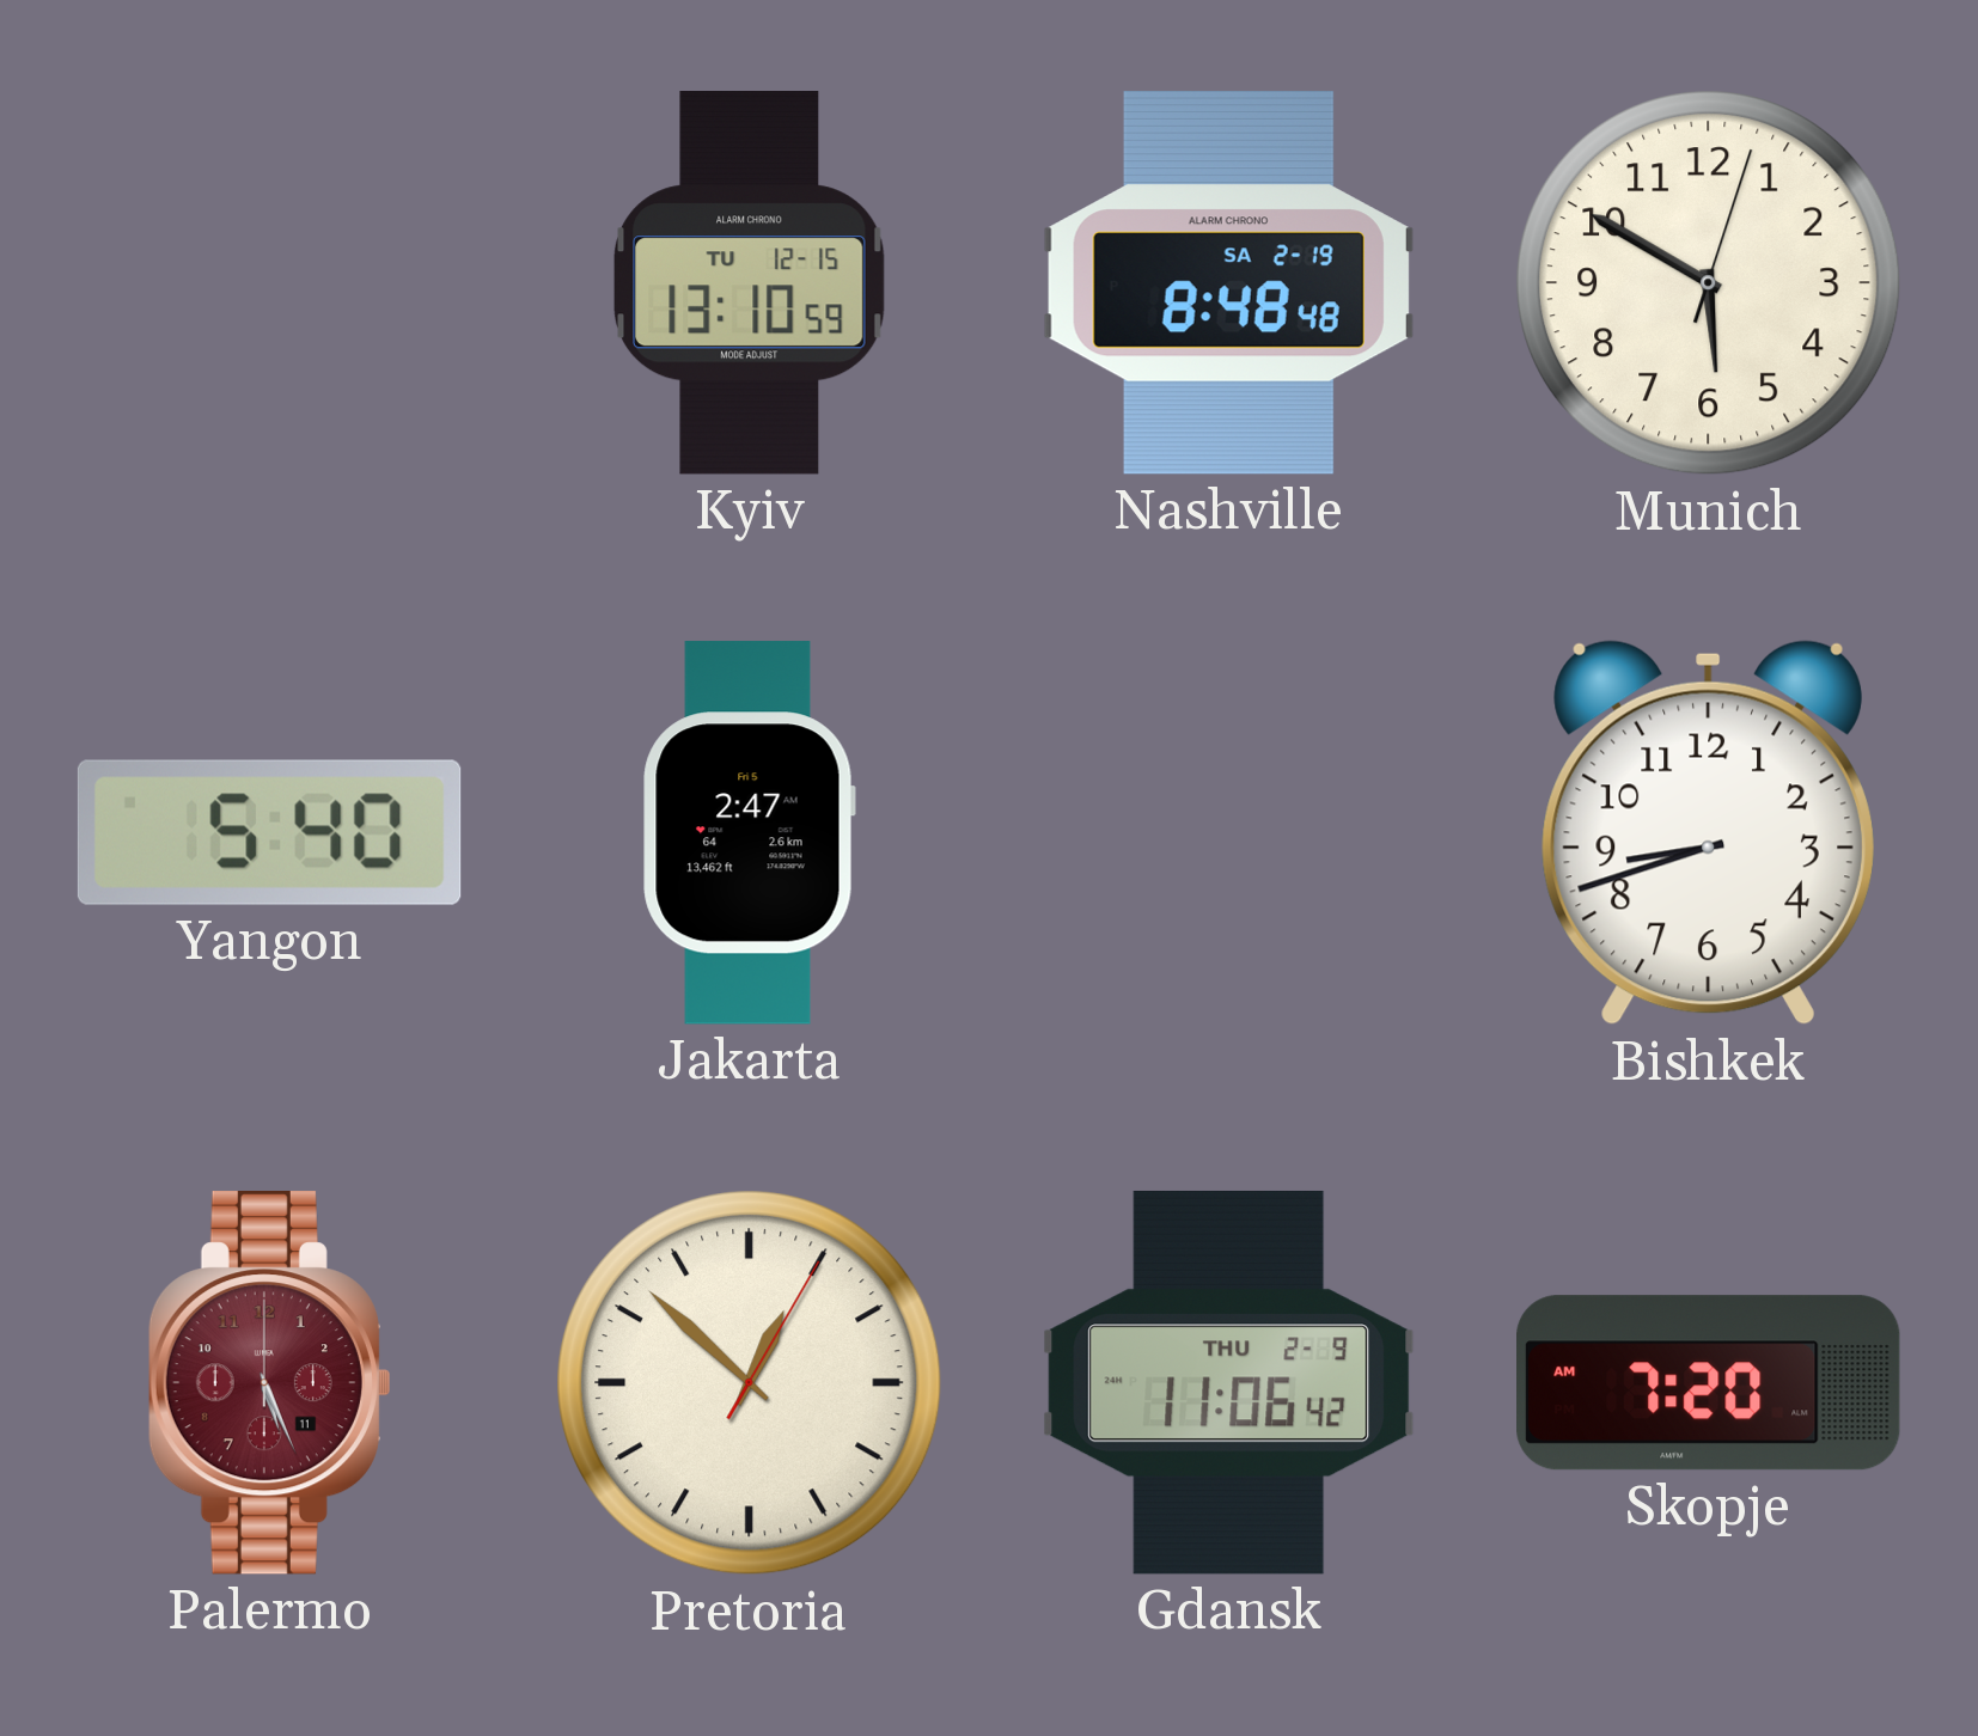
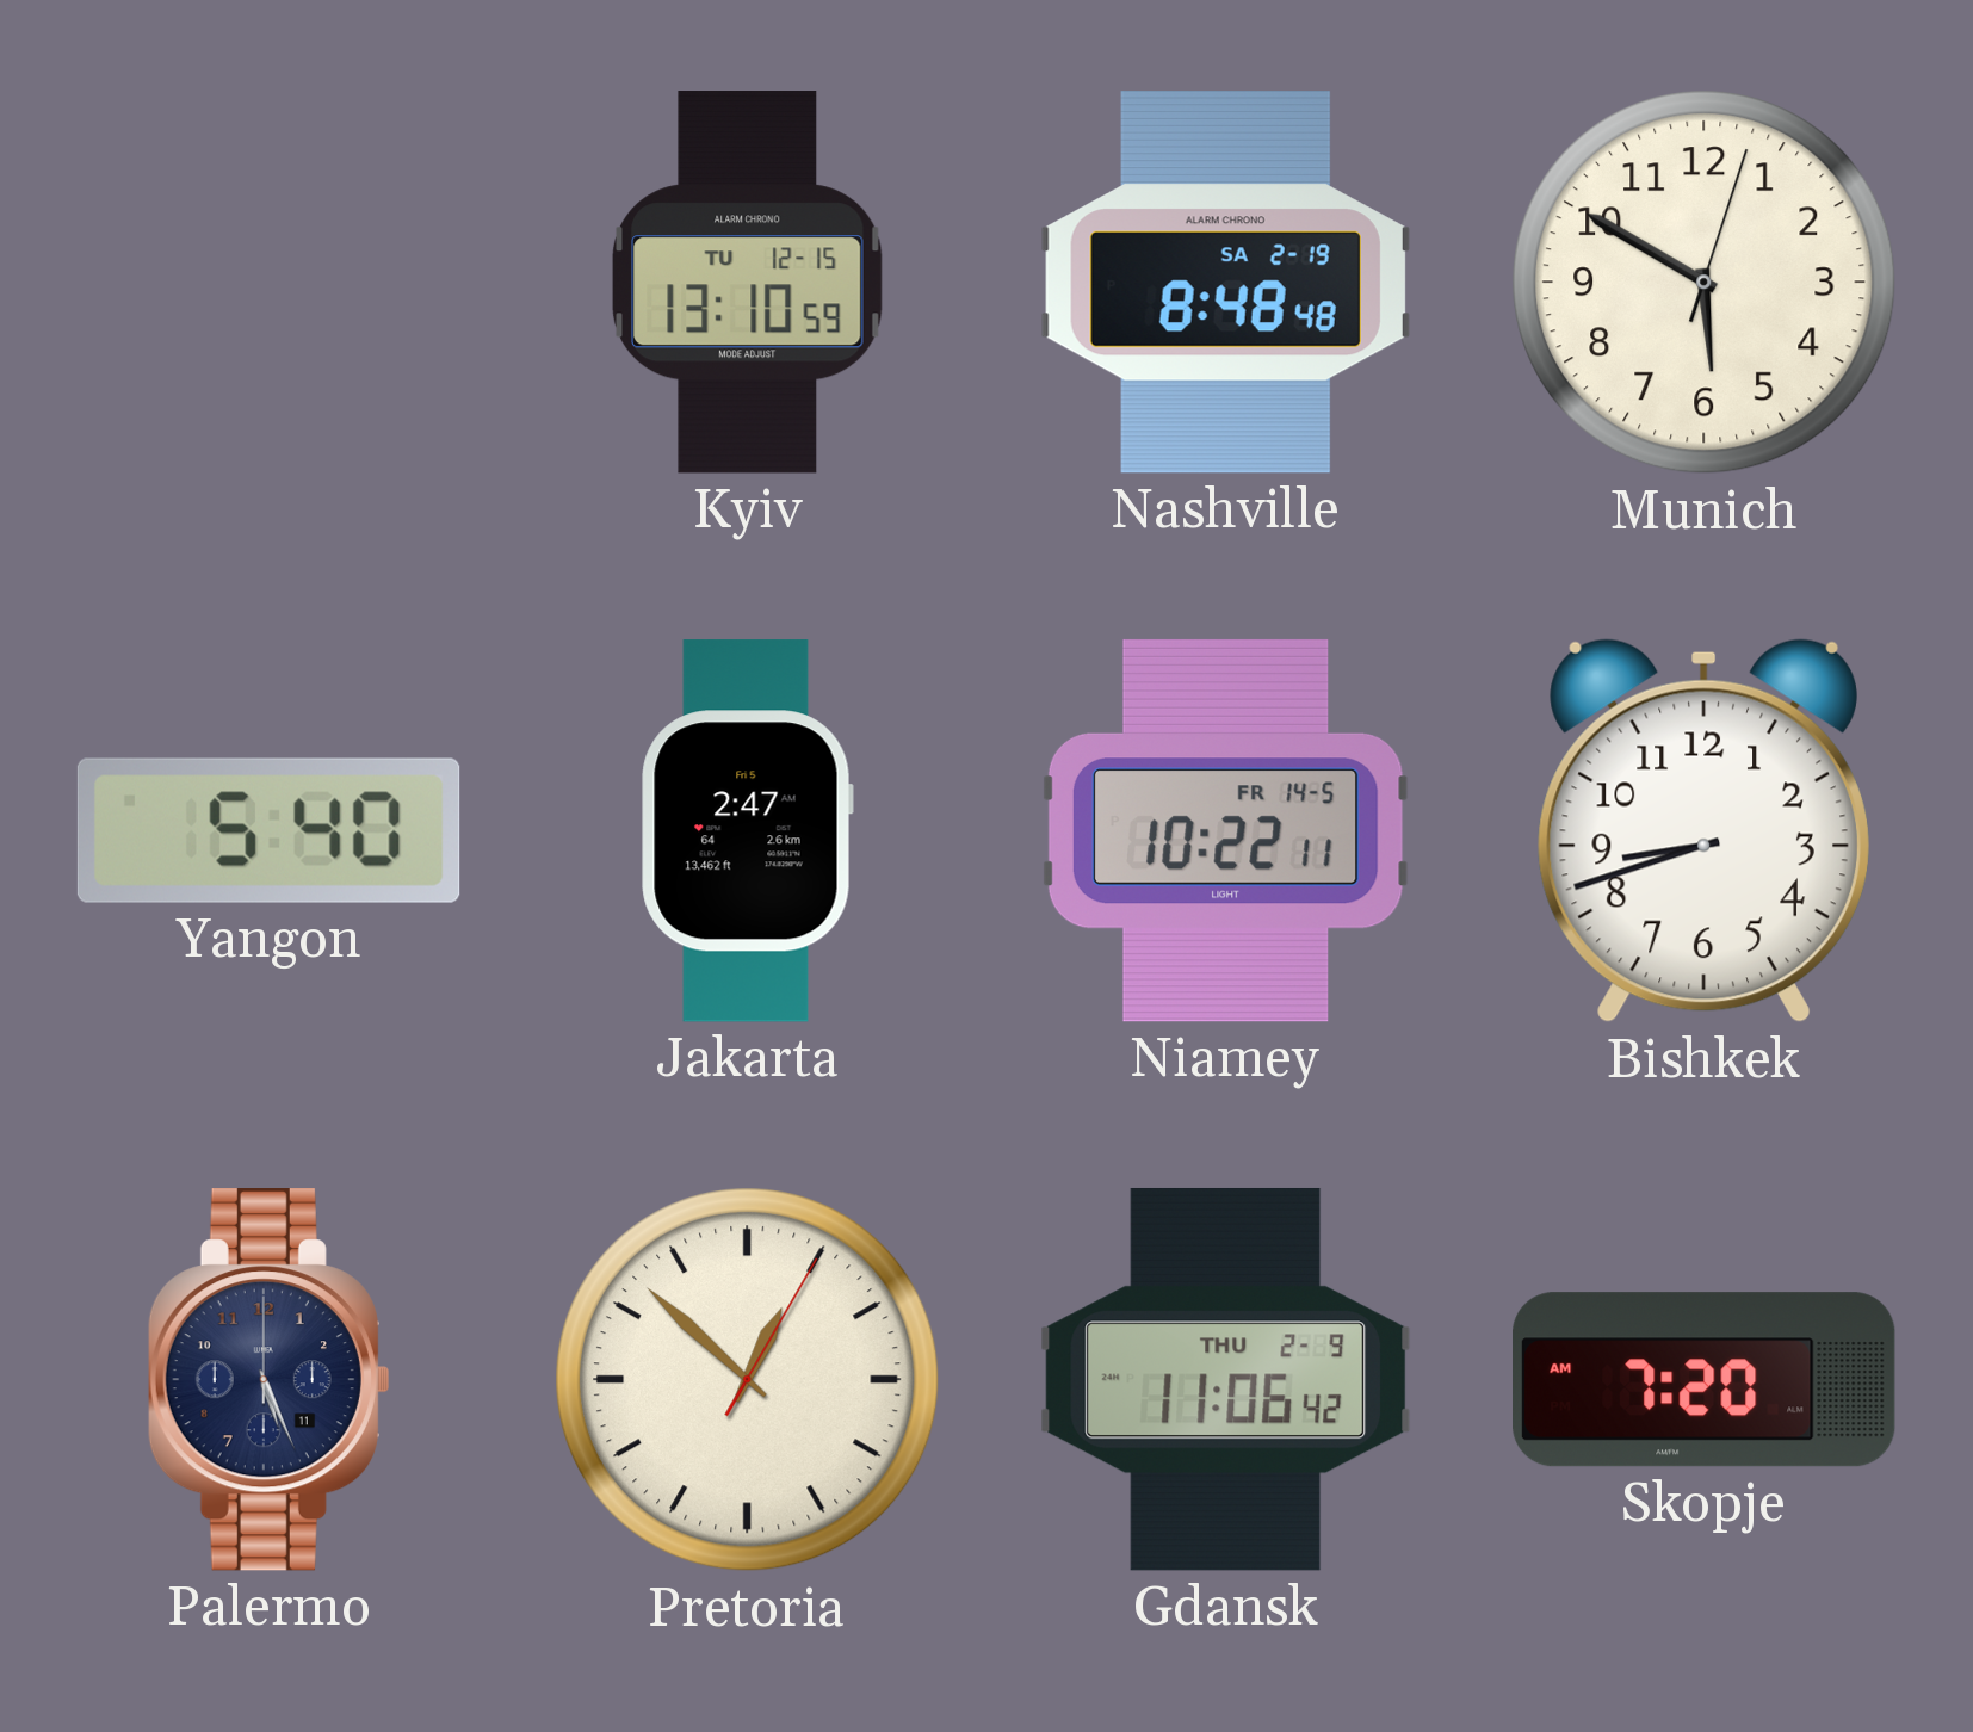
Niamey: none -> 10:22 (1225, 830)
Palermo dial: burgundy -> navy (268, 1380)
